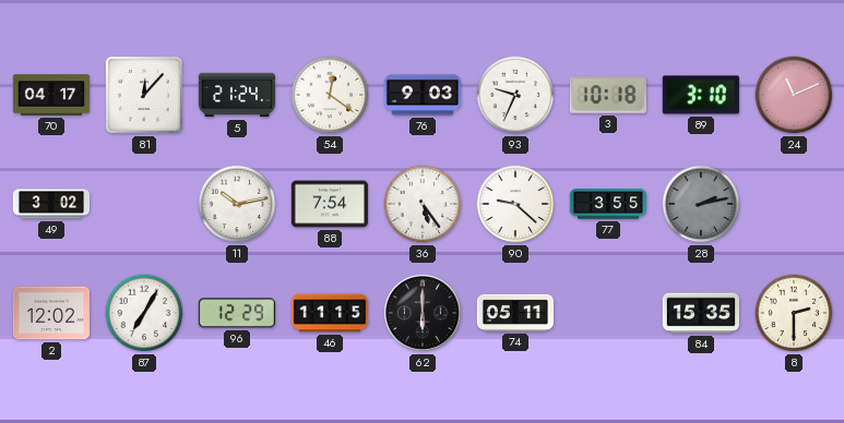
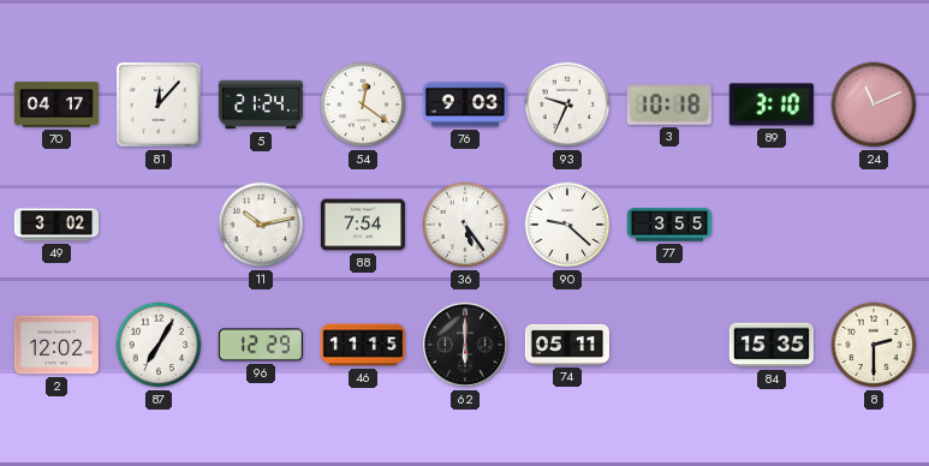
28: 2:13 -> none (701, 204)
